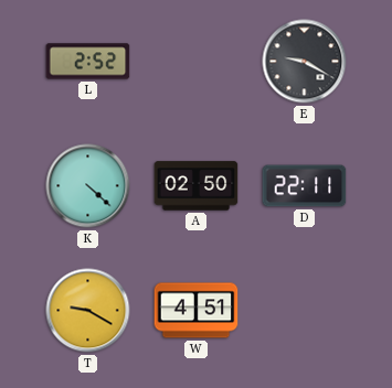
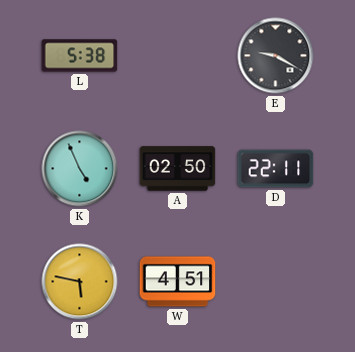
L: 2:52 -> 5:38 (80, 56)
K: 4:22 -> 4:56 (80, 169)
T: 9:20 -> 5:47 (80, 282)
